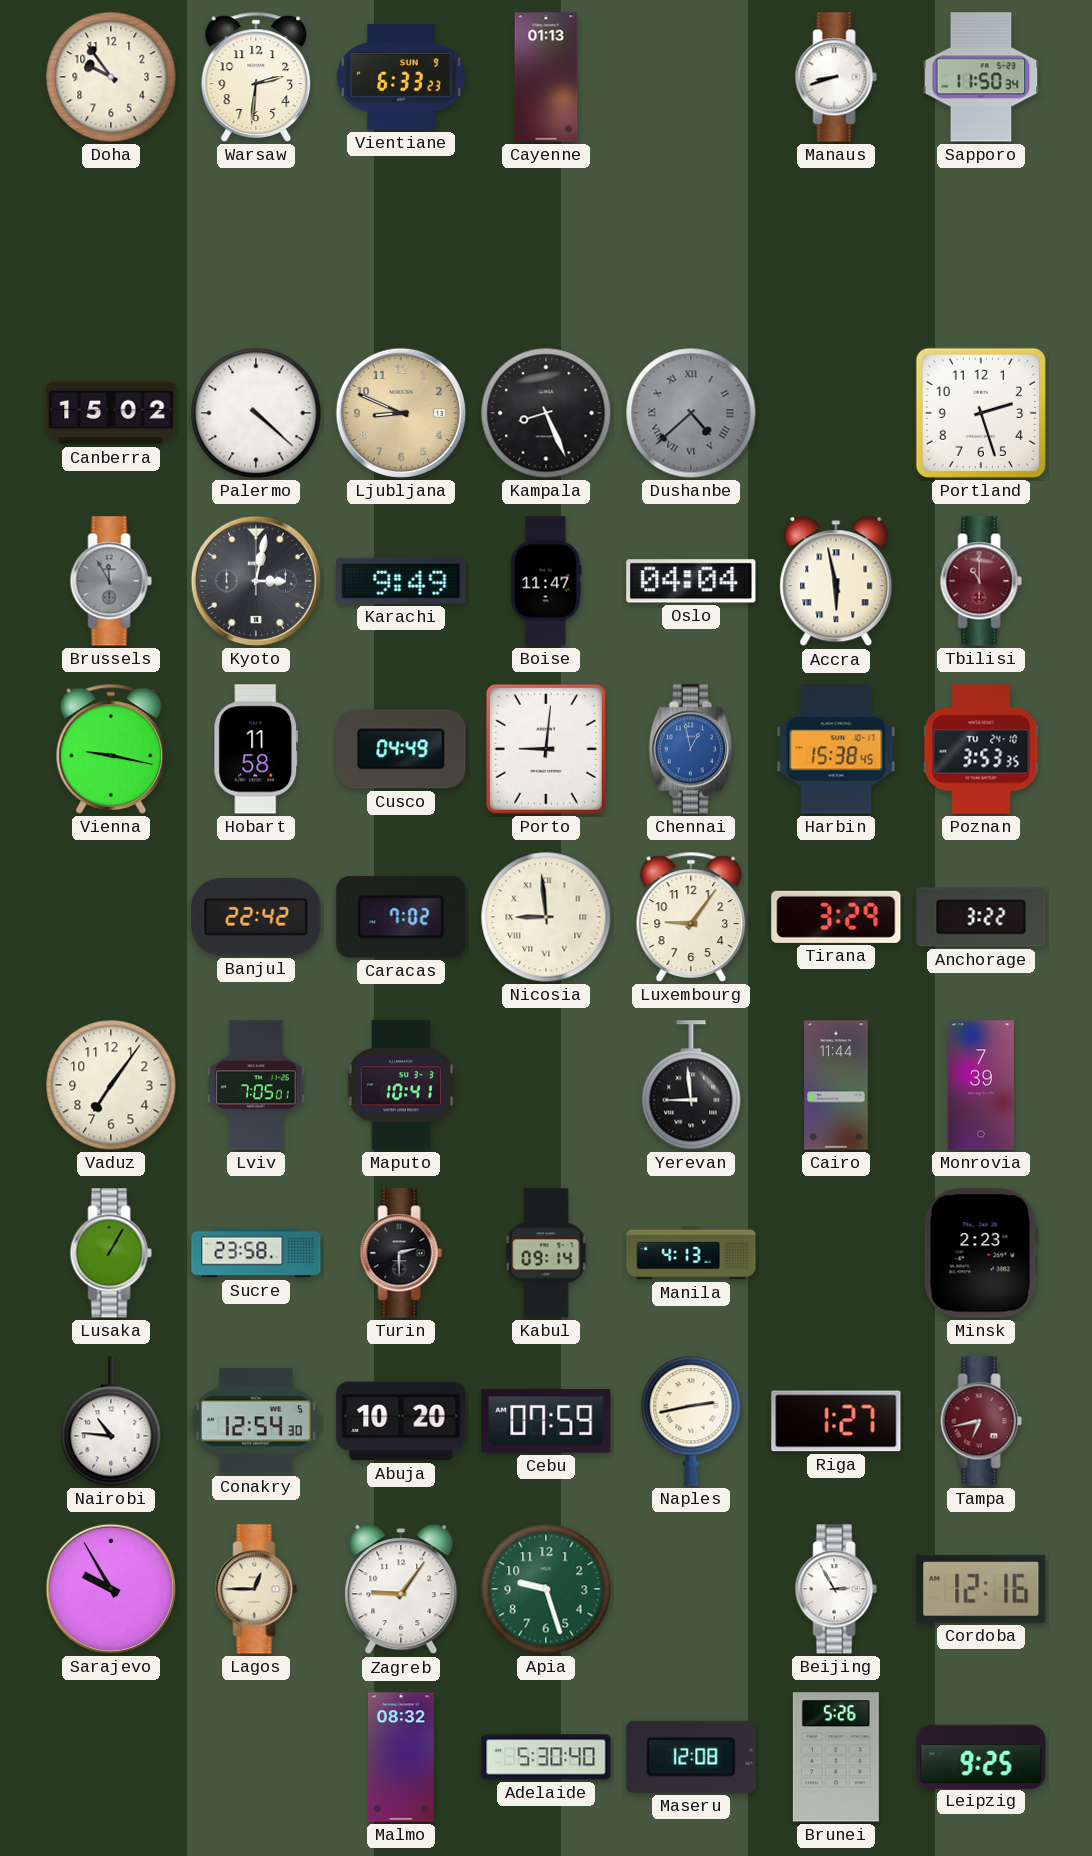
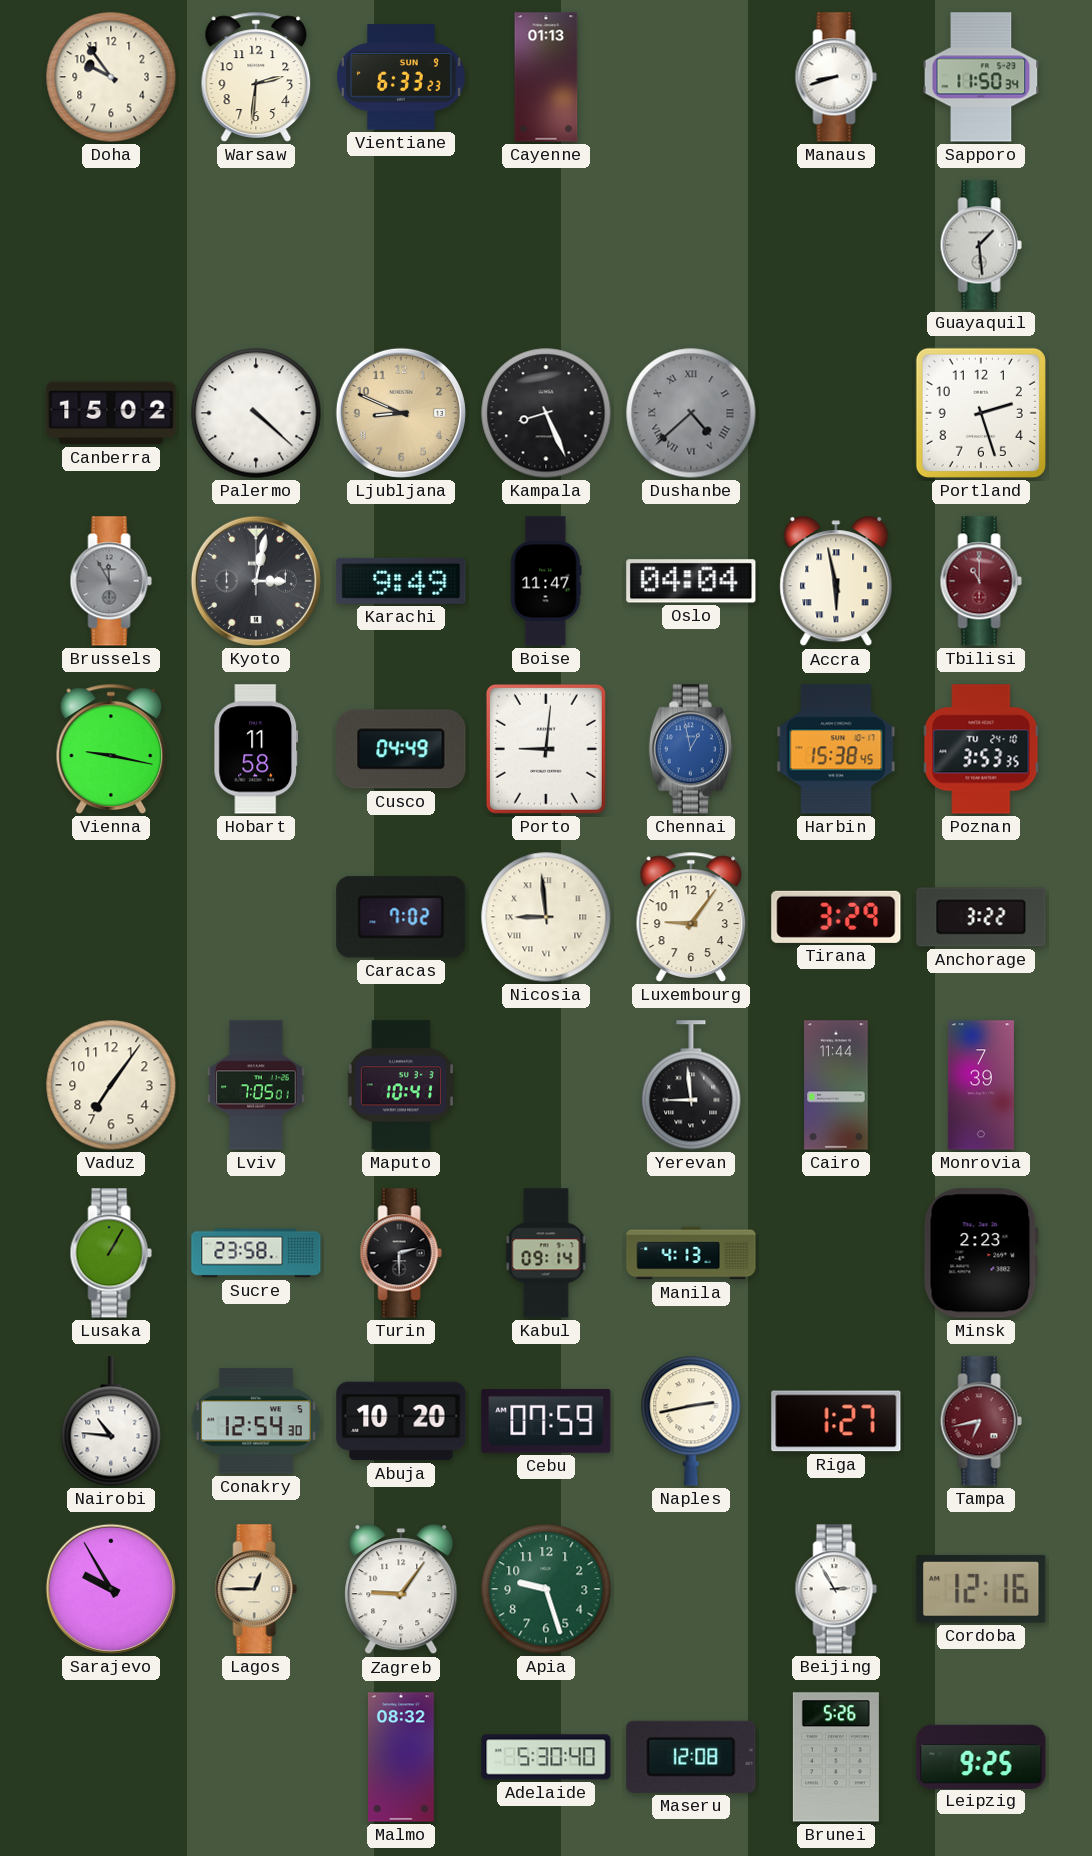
Guayaquil: none -> 1:29 (981, 245)
Banjul: 22:42 -> none (256, 917)
